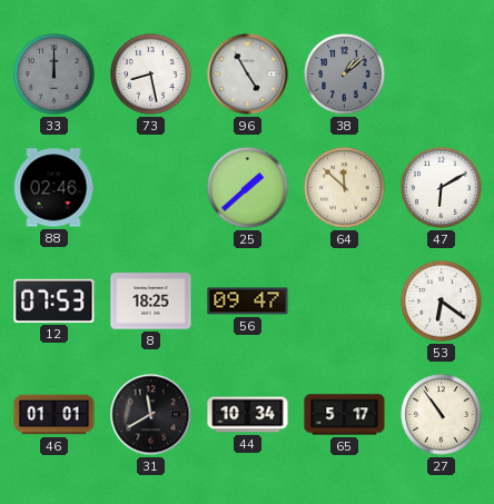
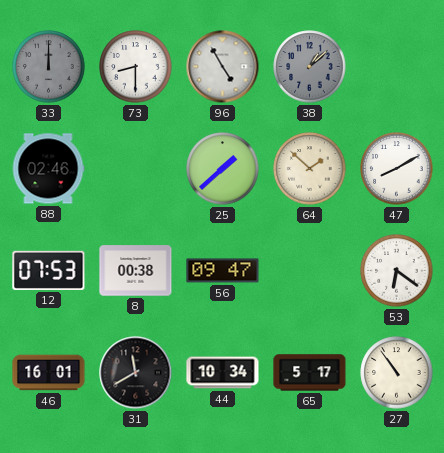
73: 8:28 -> 8:30 (136, 67)
64: 11:52 -> 1:52 (310, 169)
47: 6:10 -> 8:10 (397, 169)
8: 18:25 -> 00:38 (136, 271)
46: 01:01 -> 16:01 (49, 373)
